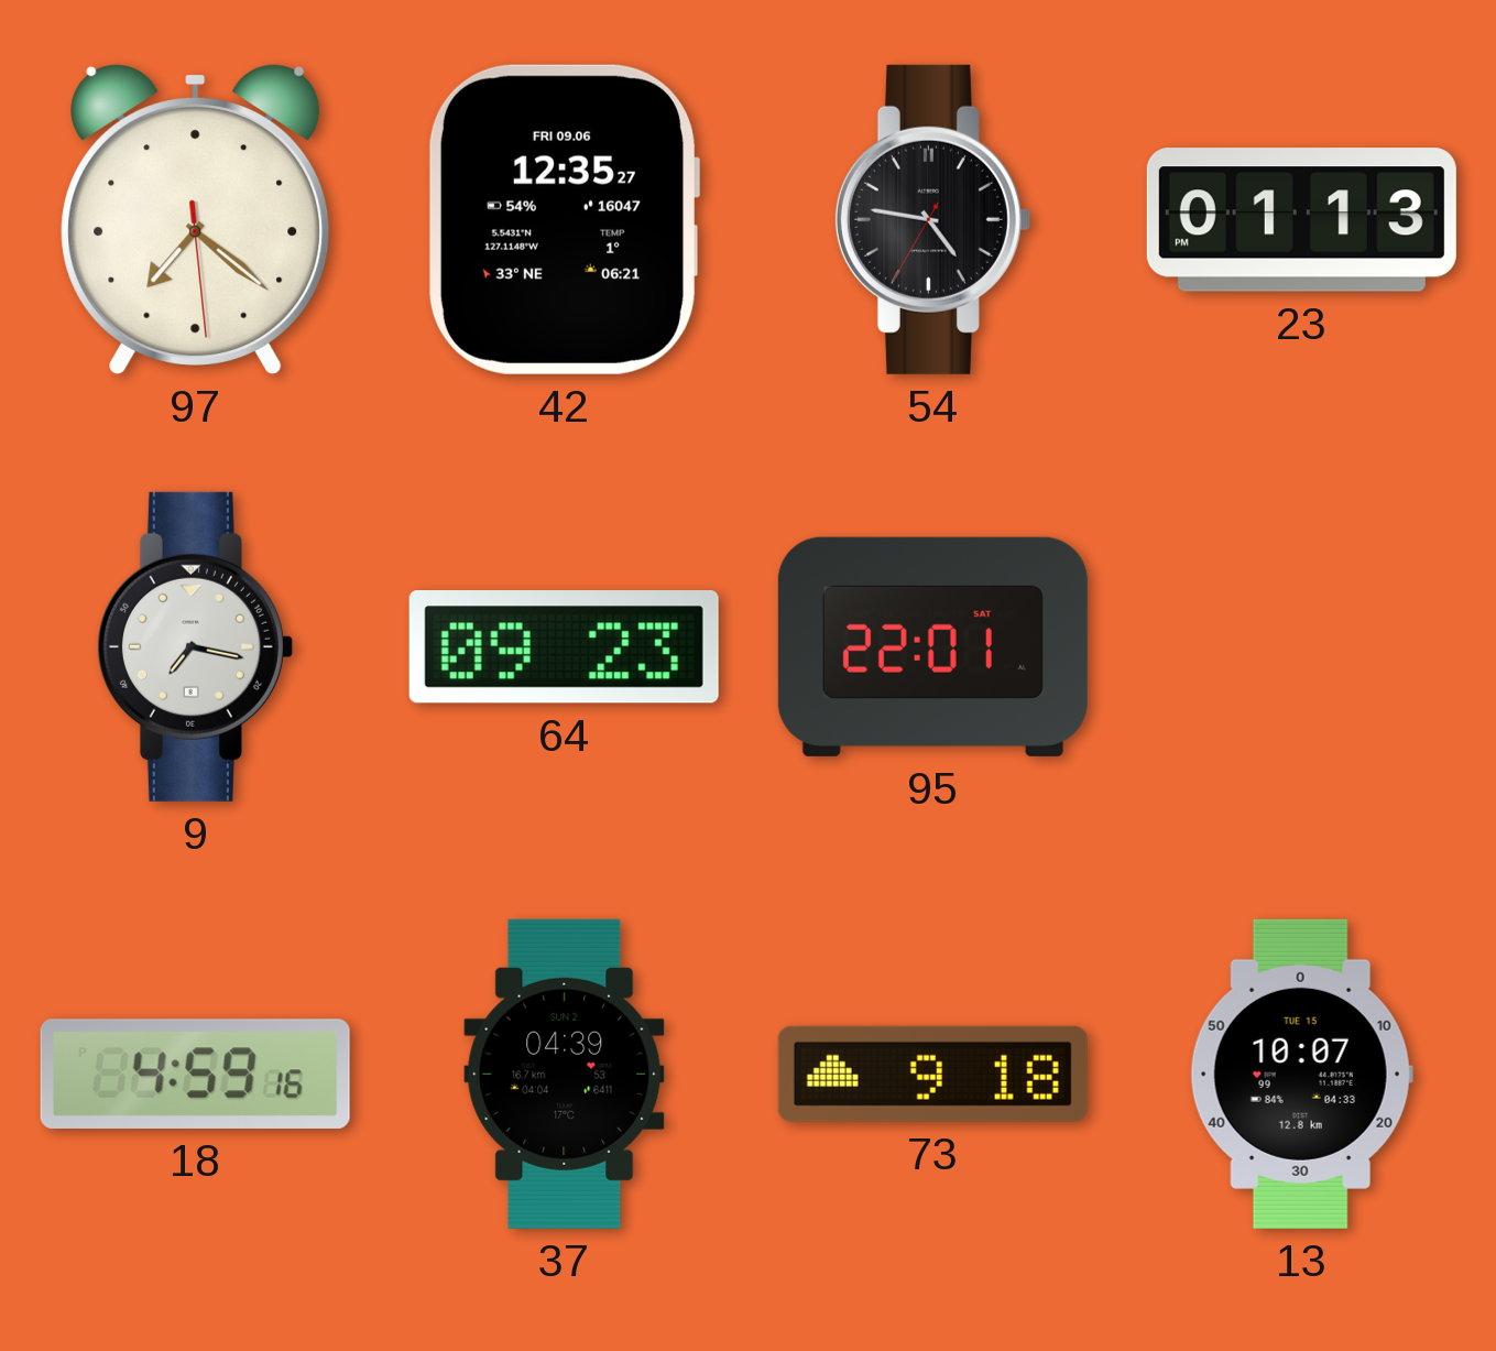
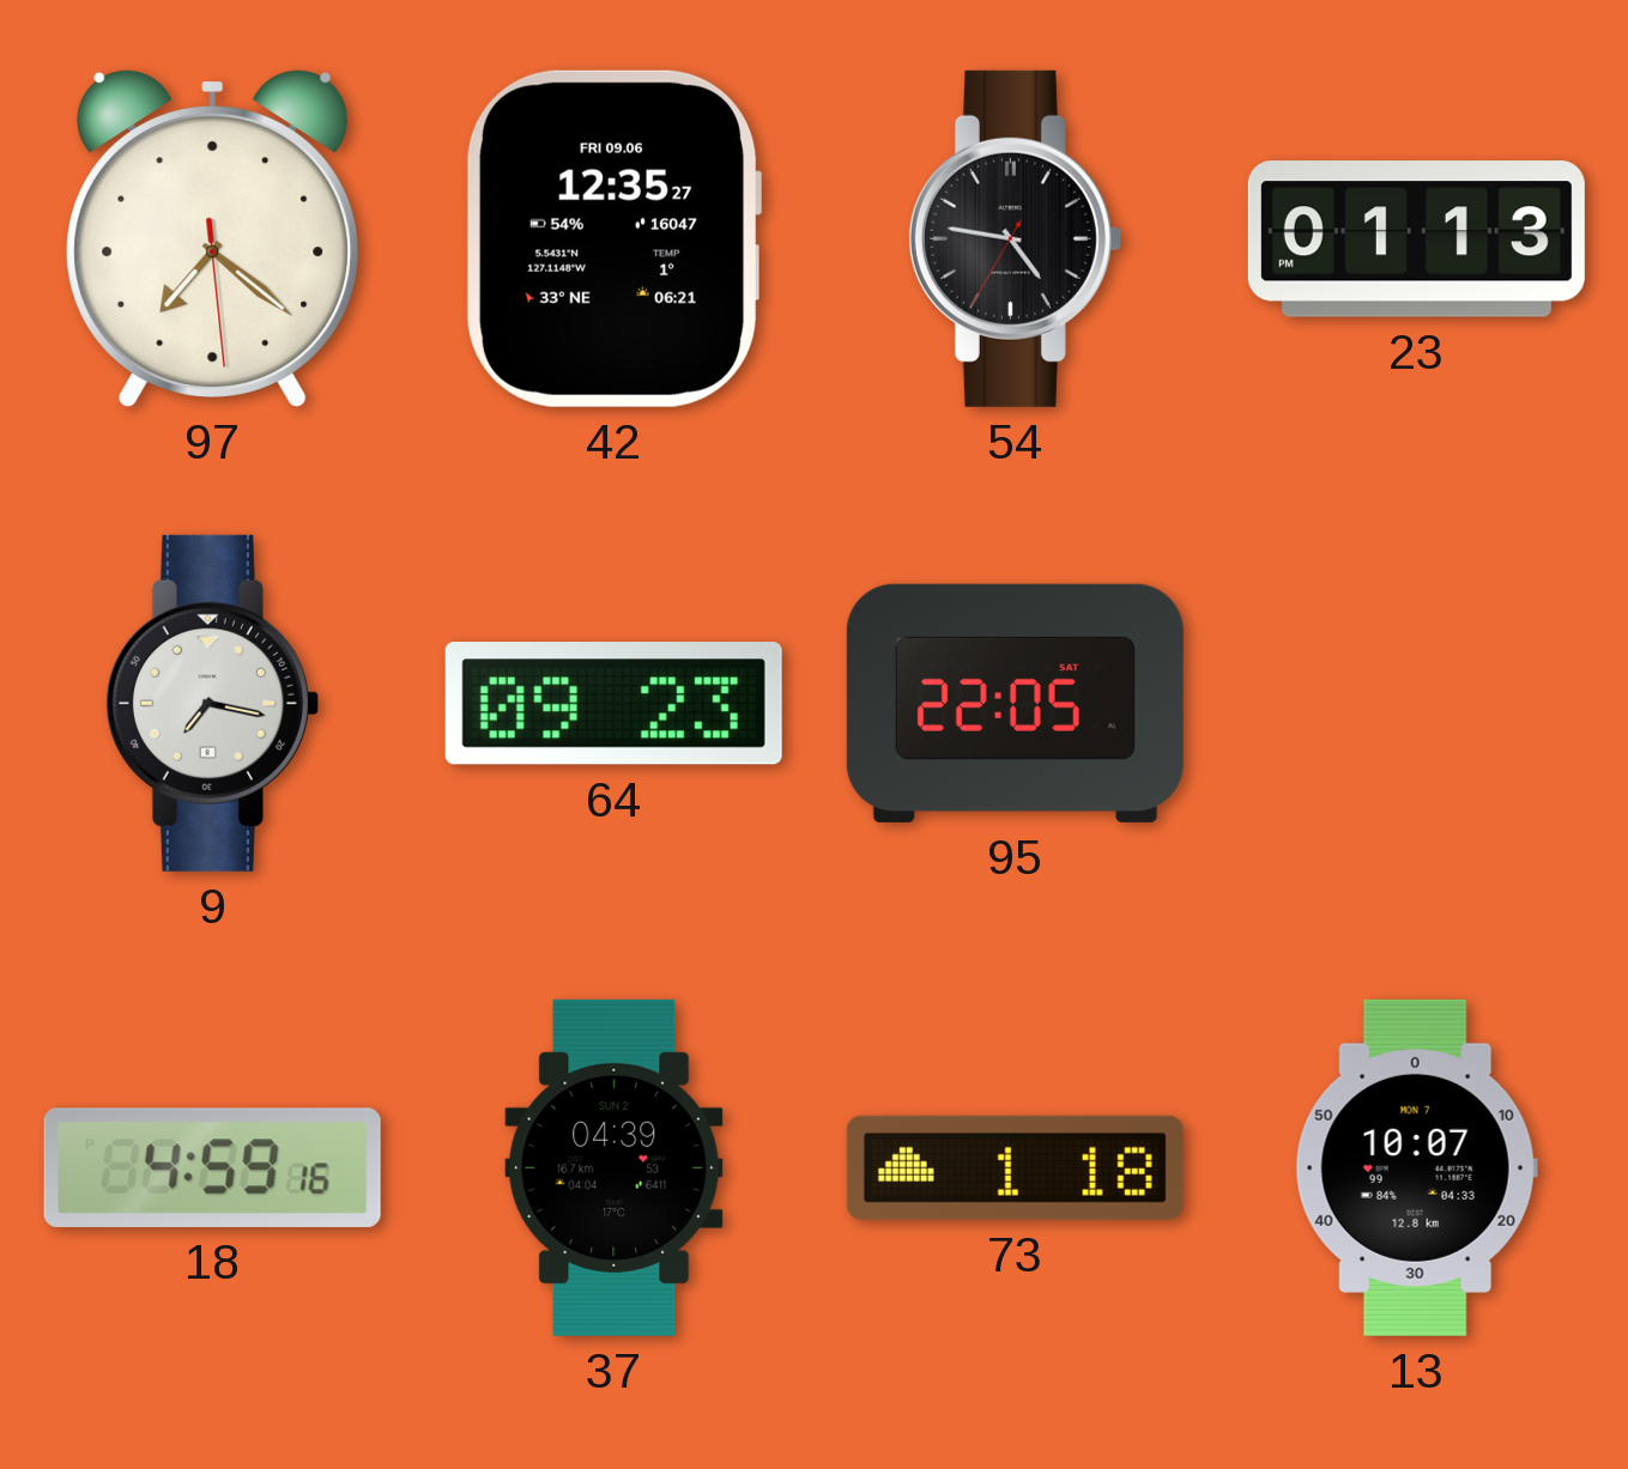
95: 22:01 -> 22:05 (1015, 703)
73: 9:18 -> 1:18 (1015, 1167)
13 date: TUE 15 -> MON 7 (1416, 1167)
